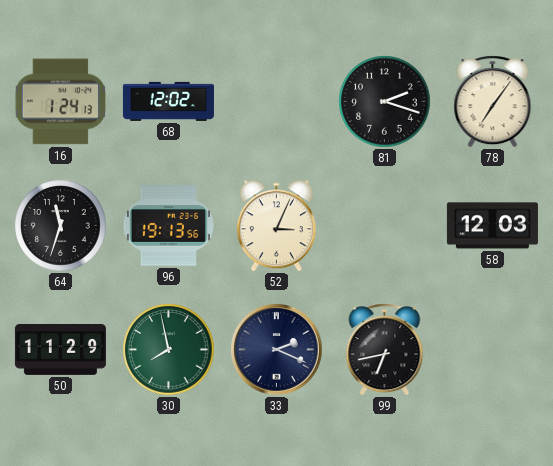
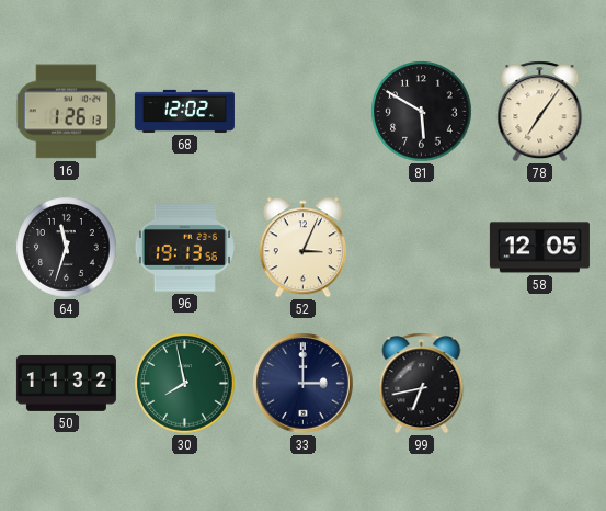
16: 1:24 -> 1:26 (66, 112)
81: 2:18 -> 5:50 (422, 112)
58: 12:03 -> 12:05 (539, 248)
50: 11:29 -> 11:32 (66, 383)
33: 2:19 -> 3:00 (304, 384)
